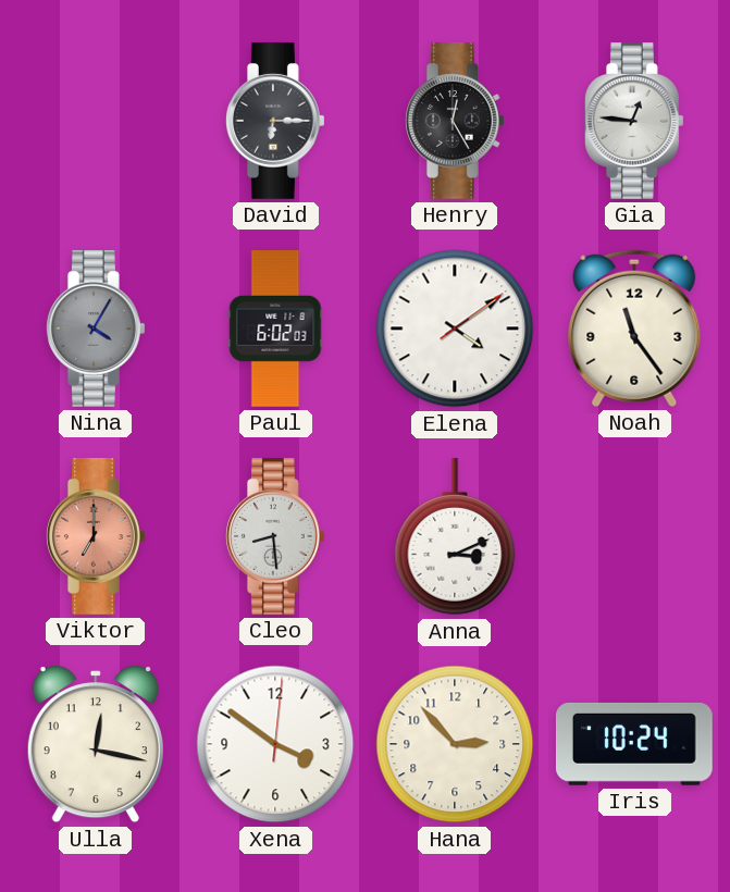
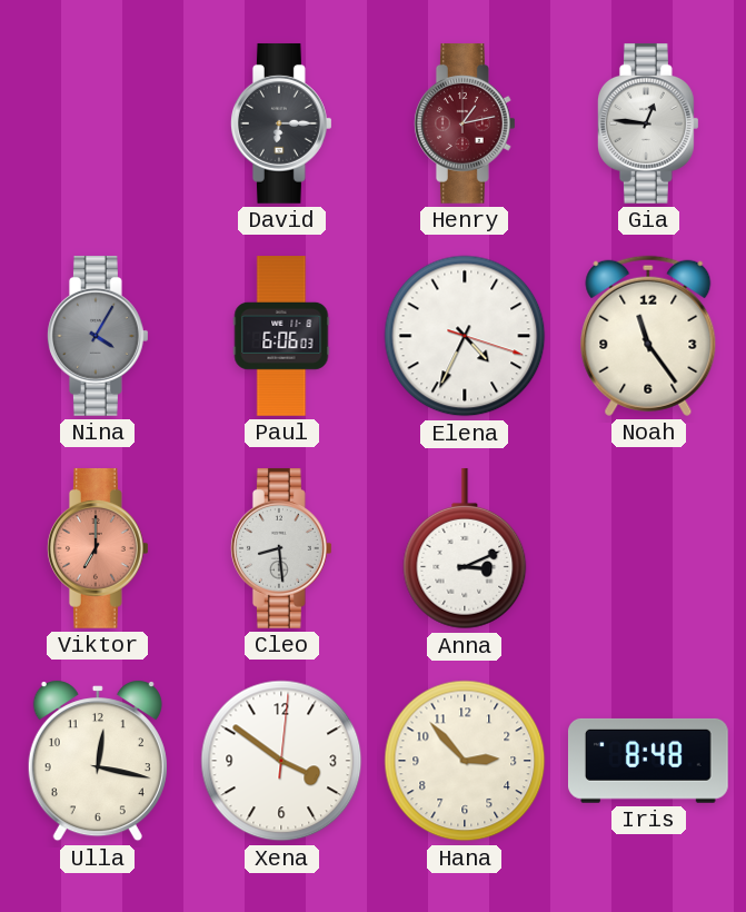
Henry: 12:25 -> 1:13 (465, 123)
Henry dial: black -> burgundy (465, 123)
Paul: 6:02 -> 6:06 (281, 336)
Elena: 4:09 -> 4:34 (465, 336)
Iris: 10:24 -> 8:48 (648, 761)
